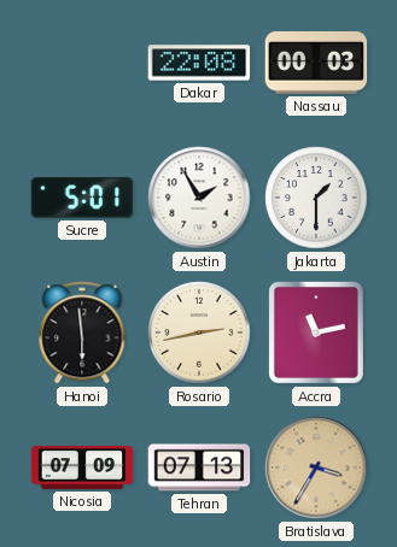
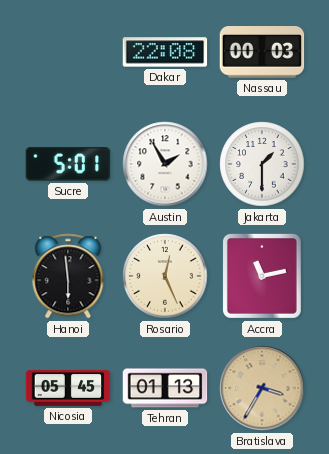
Rosario: 2:43 -> 12:26 (165, 276)
Nicosia: 07:09 -> 05:45 (68, 388)
Tehran: 07:13 -> 01:13 (165, 388)
